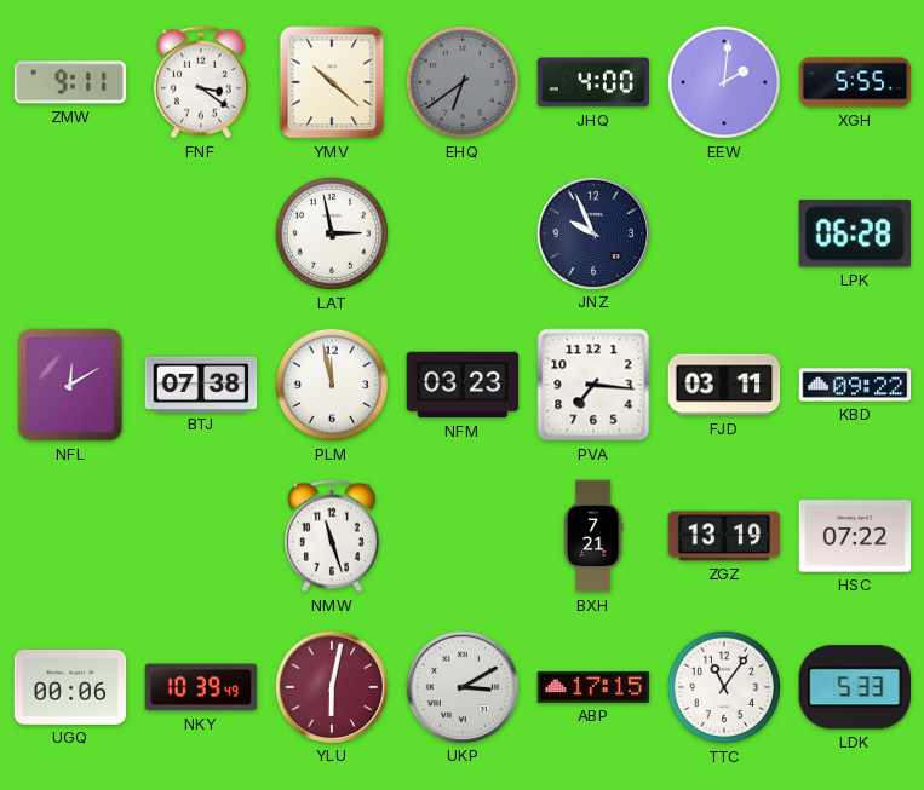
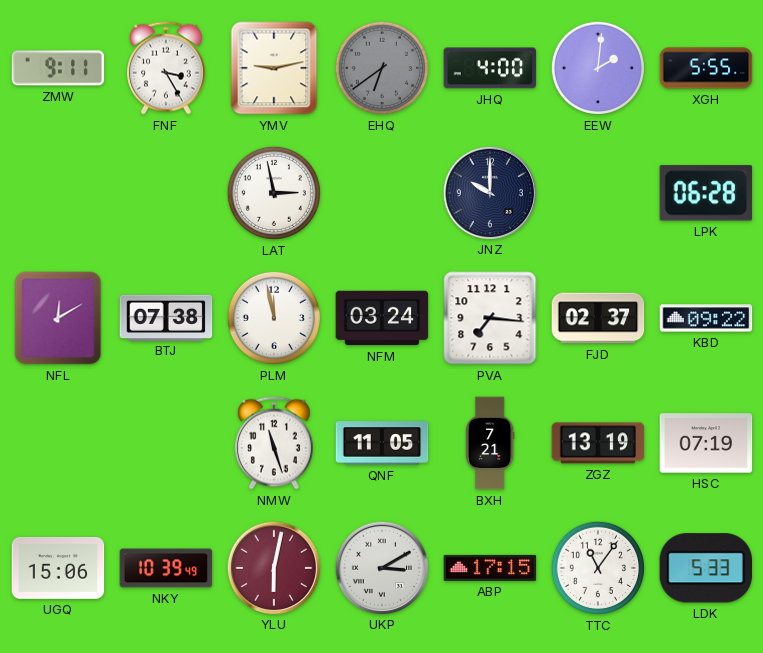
FNF: 3:21 -> 3:25 (167, 68)
YMV: 10:22 -> 9:13 (274, 68)
JNZ: 9:56 -> 10:00 (489, 192)
NFM: 03:23 -> 03:24 (382, 318)
FJD: 03:11 -> 02:37 (598, 318)
QNF: none -> 11:05 (382, 443)
HSC: 07:22 -> 07:19 (706, 443)
UGQ: 00:06 -> 15:06 (58, 568)
